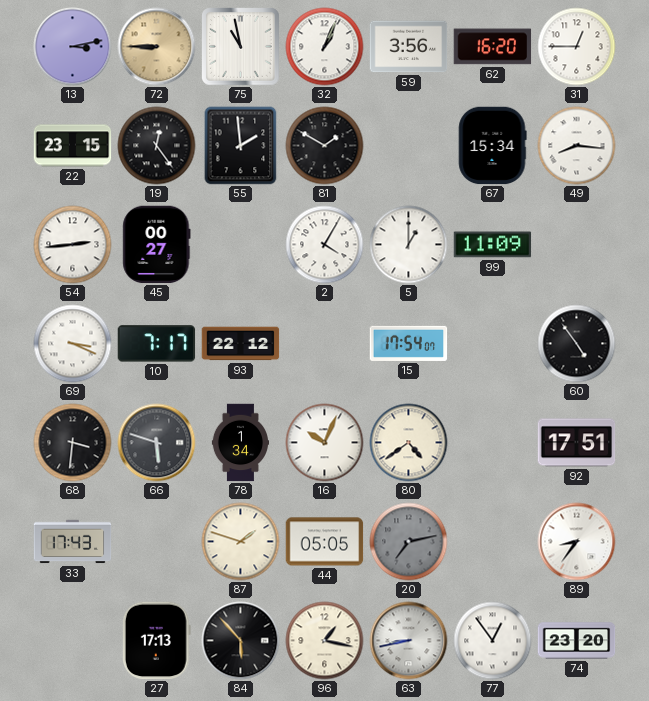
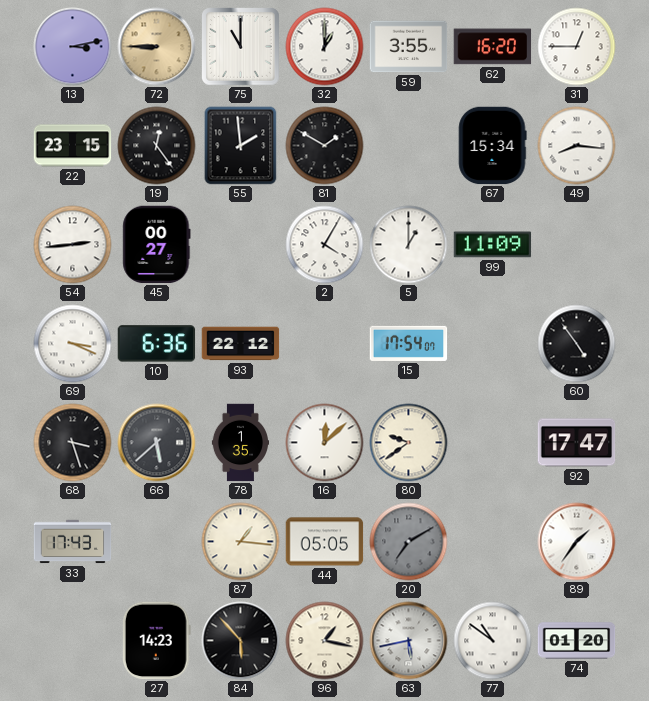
75: 10:58 -> 11:00 (241, 47)
32: 1:04 -> 1:00 (325, 47)
59: 3:56 -> 3:55 (409, 47)
10: 7:17 -> 6:36 (157, 344)
68: 3:31 -> 3:27 (73, 443)
66: 5:48 -> 5:38 (157, 443)
78: 1:34 -> 1:35 (240, 443)
16: 10:04 -> 12:08 (325, 443)
80: 4:39 -> 9:39 (409, 443)
92: 17:51 -> 17:47 (577, 443)
87: 1:48 -> 1:16 (241, 542)
20: 7:13 -> 7:10 (409, 542)
89: 8:36 -> 1:36 (577, 542)
27: 17:13 -> 14:23 (156, 641)
63: 8:43 -> 5:43 (409, 641)
77: 12:54 -> 10:51 (493, 641)
74: 23:20 -> 01:20 (577, 641)
